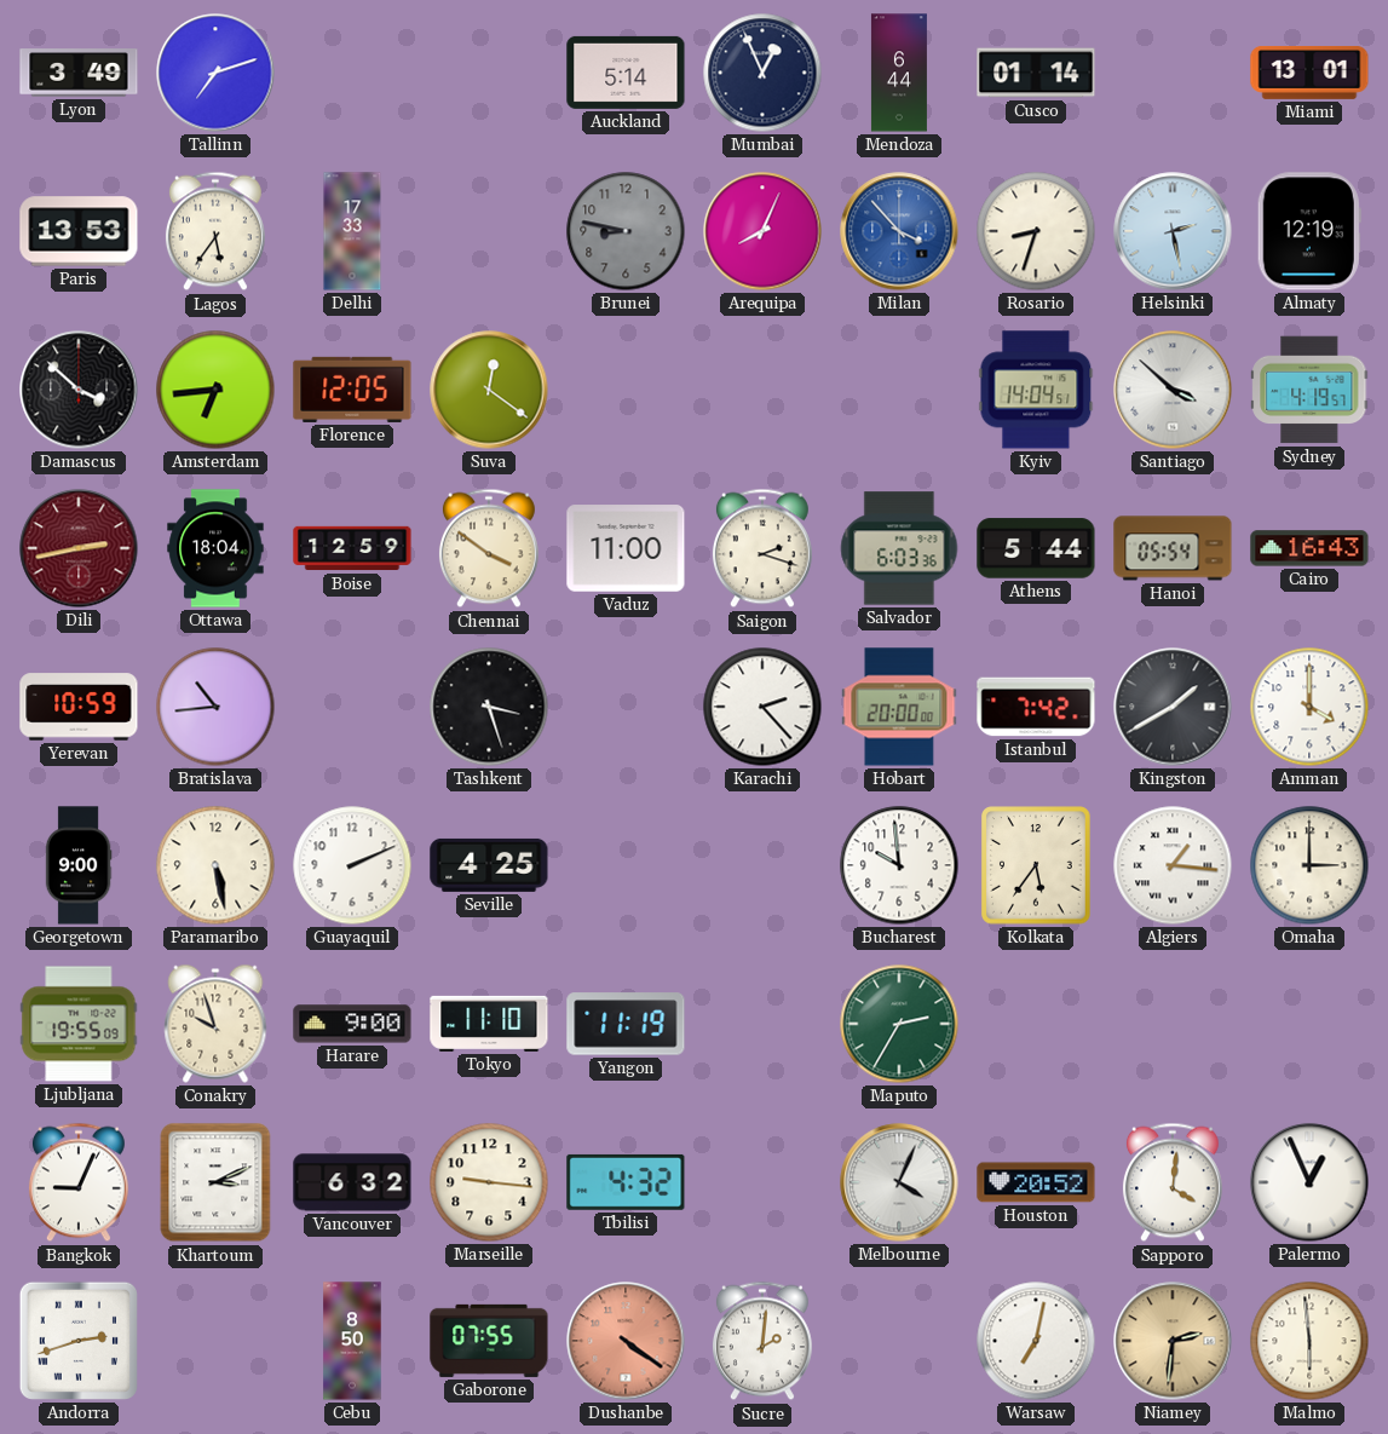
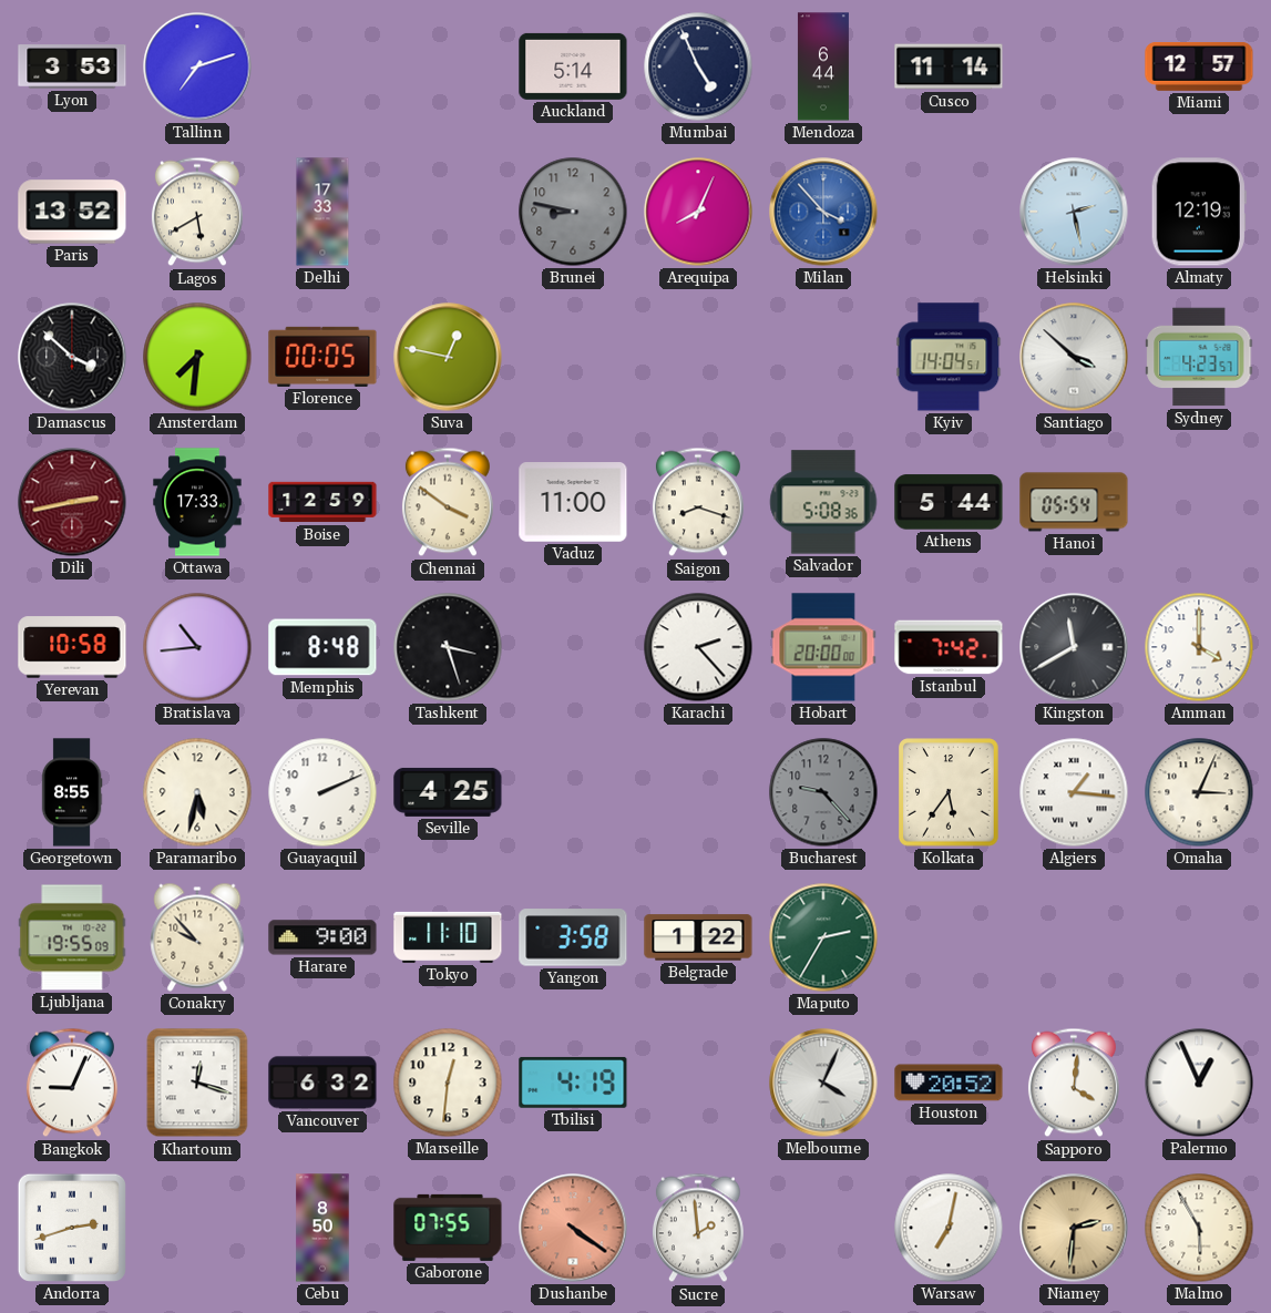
Lyon: 3:49 -> 3:53 (72, 66)
Mumbai: 12:56 -> 4:56 (698, 66)
Cusco: 01:14 -> 11:14 (949, 66)
Miami: 13:01 -> 12:57 (1199, 68)
Paris: 13:53 -> 13:52 (72, 212)
Lagos: 5:36 -> 5:40 (197, 212)
Rosario: 8:33 -> none (1036, 231)
Amsterdam: 6:44 -> 7:31 (197, 357)
Florence: 12:05 -> 00:05 (322, 357)
Suva: 12:21 -> 12:47 (448, 357)
Sydney: 4:19 -> 4:23 (1199, 357)
Ottawa: 18:04 -> 17:33 (197, 502)
Saigon: 2:18 -> 8:18 (698, 502)
Salvador: 6:03 -> 5:08 (823, 502)
Cairo: 16:43 -> none (1309, 548)
Yerevan: 10:59 -> 10:58 (72, 647)
Memphis: none -> 8:48 (322, 647)
Kingston: 1:40 -> 11:40 (1074, 647)
Georgetown: 9:00 -> 8:55 (72, 792)
Paramaribo: 5:28 -> 5:32 (197, 792)
Bucharest: 9:59 -> 9:23 (823, 792)
Bucharest dial: white -> grey (823, 792)
Omaha: 3:00 -> 3:04 (1199, 792)
Conakry: 9:57 -> 9:53 (197, 937)
Yangon: 11:19 -> 3:58 (573, 937)
Belgrade: none -> 1:22 (698, 937)
Khartoum: 3:11 -> 12:18 (197, 1083)
Marseille: 9:16 -> 12:31 (448, 1083)
Tbilisi: 4:32 -> 4:19 (573, 1083)
Sucre: 2:01 -> 1:59 (698, 1228)
Malmo: 5:59 -> 5:55 (1199, 1228)
